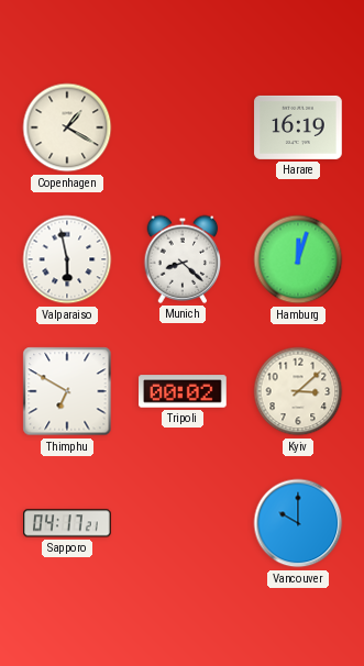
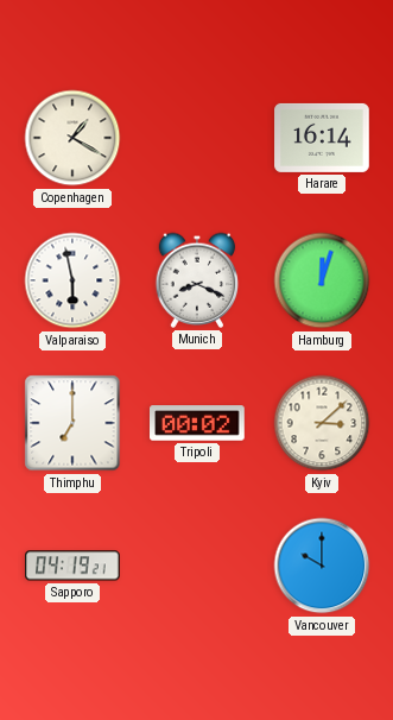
Harare: 16:19 -> 16:14 (322, 138)
Munich: 8:22 -> 8:19 (197, 280)
Thimphu: 6:50 -> 7:00 (72, 423)
Sapporo: 04:17 -> 04:19 (74, 566)
